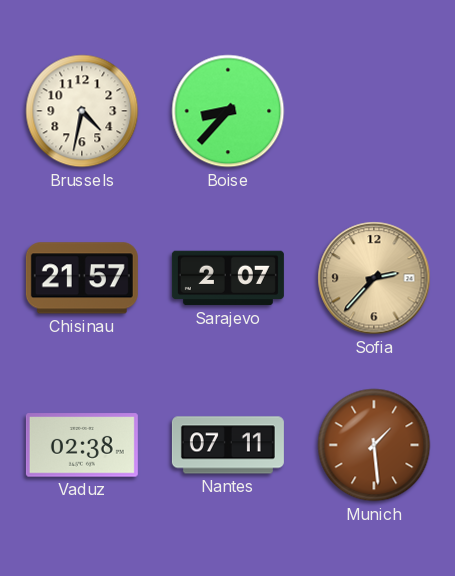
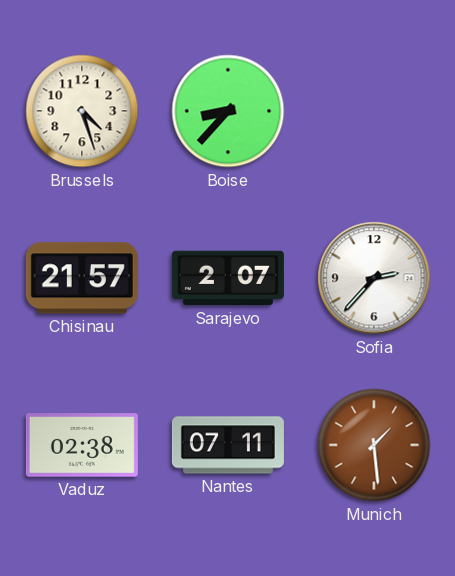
Brussels: 4:32 -> 4:27 (82, 111)
Sofia dial: champagne -> white (374, 278)
